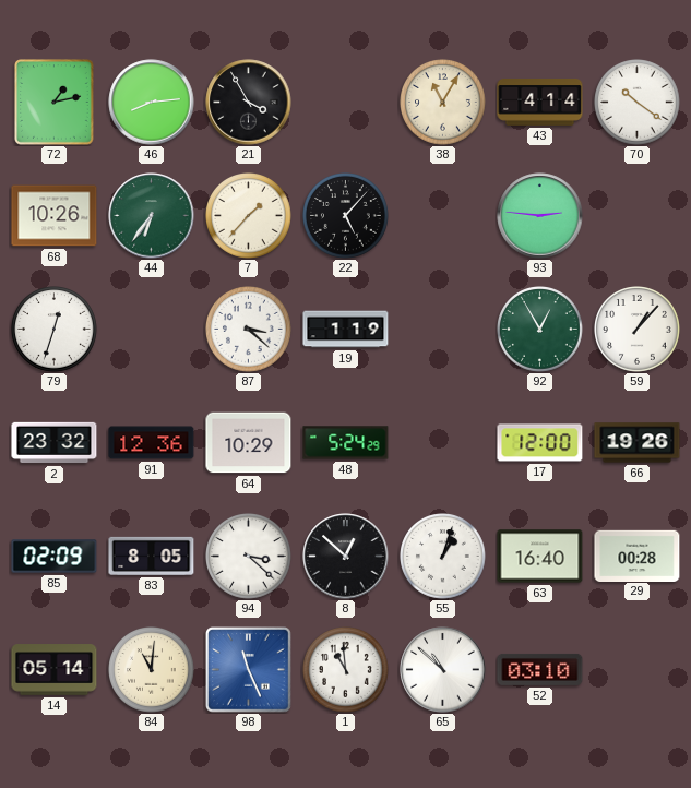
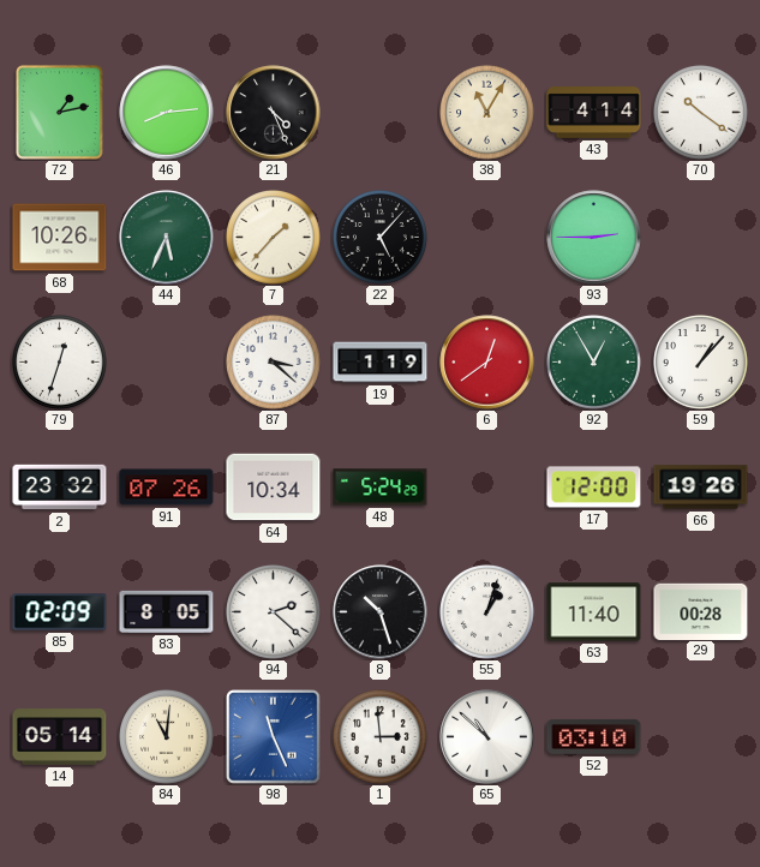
21: 3:55 -> 4:26 (274, 113)
44: 6:36 -> 5:34 (167, 238)
93: 2:46 -> 2:45 (594, 238)
6: none -> 12:39 (487, 363)
91: 12:36 -> 07:26 (167, 488)
64: 10:29 -> 10:34 (274, 488)
94: 3:22 -> 2:22 (274, 612)
8: 12:52 -> 10:27 (381, 612)
63: 16:40 -> 11:40 (594, 612)
1: 10:59 -> 2:59 (381, 737)
